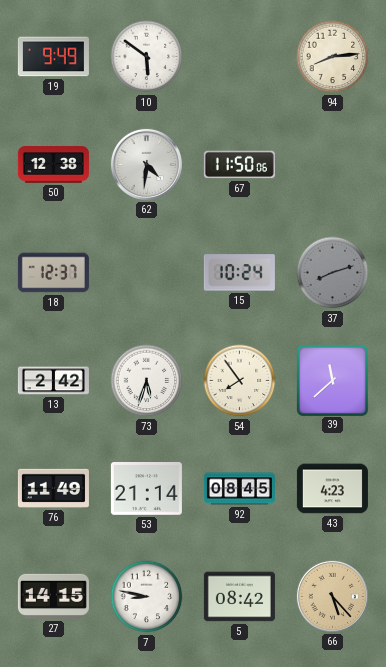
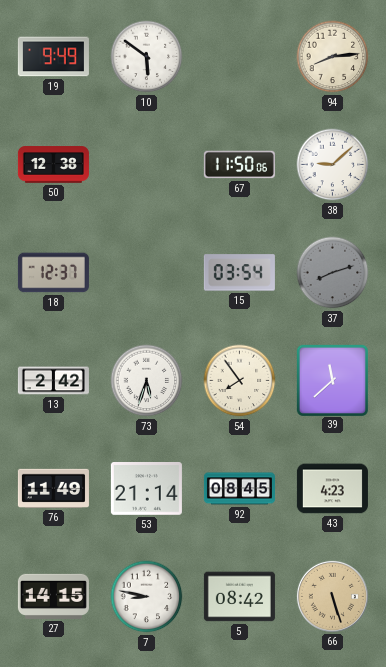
62: 4:31 -> none (146, 164)
38: none -> 9:08 (333, 165)
15: 10:24 -> 03:54 (239, 273)
66: 5:23 -> 5:27 (332, 596)
